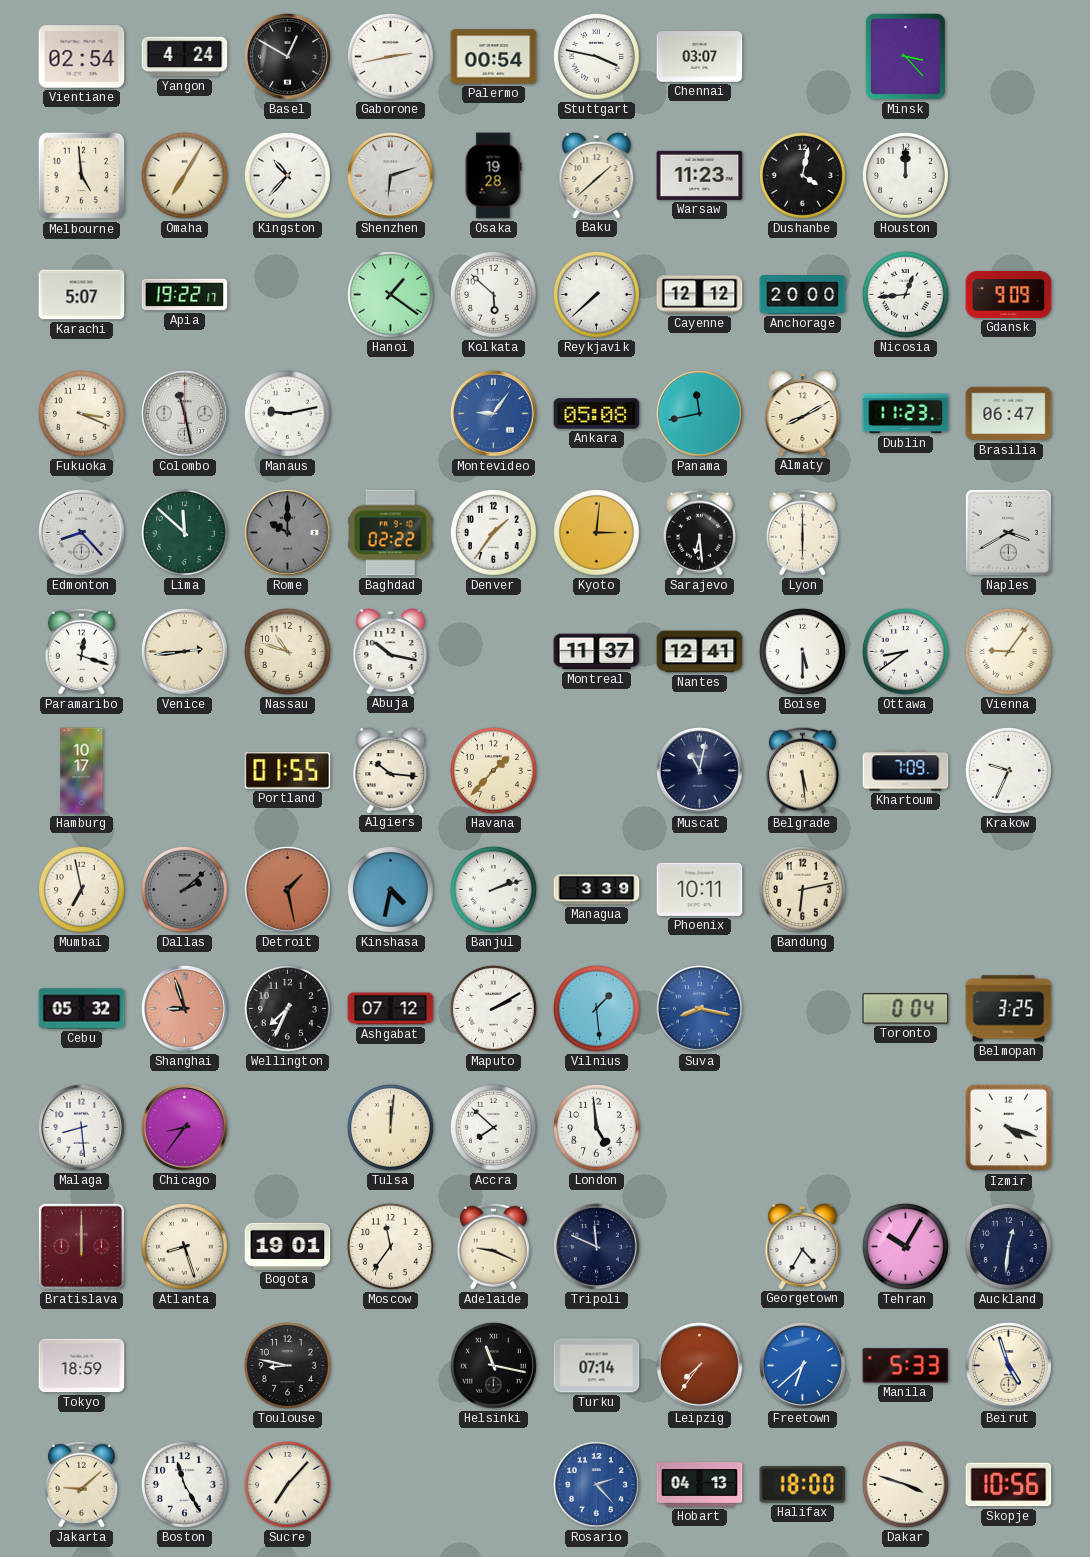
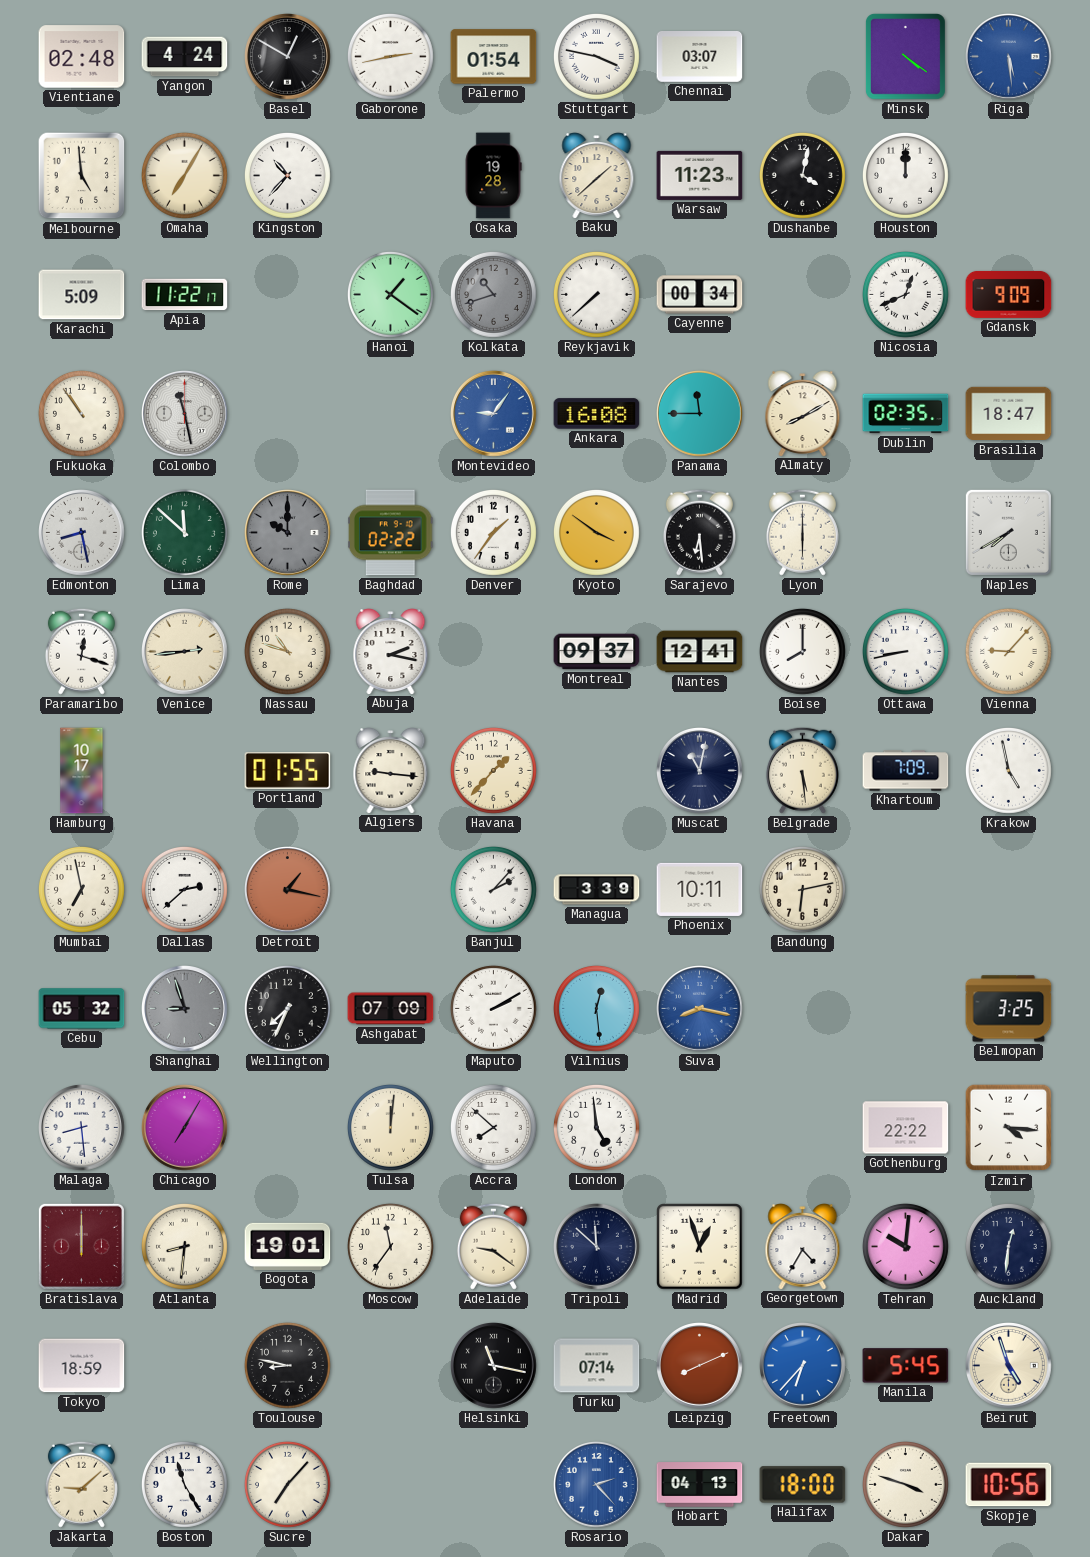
Vientiane: 02:54 -> 02:48 (82, 57)
Palermo: 00:54 -> 01:54 (494, 57)
Minsk: 3:23 -> 4:21 (905, 57)
Riga: none -> 5:29 (1009, 57)
Shenzhen: 6:12 -> none (391, 176)
Karachi: 5:07 -> 5:09 (82, 295)
Apia: 19:22 -> 11:22 (185, 295)
Kolkata: 5:52 -> 10:42 (493, 294)
Kolkata dial: white -> grey (493, 294)
Cayenne: 12:12 -> 00:34 (700, 295)
Anchorage: 20:00 -> none (803, 295)
Nicosia: 12:44 -> 12:41 (905, 294)
Fukuoka: 3:19 -> 10:54 (81, 413)
Manaus: 9:13 -> none (287, 413)
Ankara: 05:08 -> 16:08 (597, 414)
Panama: 11:43 -> 11:45 (700, 414)
Dublin: 11:23 -> 02:35 (906, 414)
Brasilia: 06:47 -> 18:47 (1009, 414)
Edmonton: 8:23 -> 8:28 (82, 533)
Kyoto: 3:01 -> 3:51 (596, 532)
Naples: 3:40 -> 7:40 (1008, 532)
Abuja: 10:17 -> 2:17 (391, 652)
Montreal: 11:37 -> 09:37 (597, 652)
Boise: 5:30 -> 8:00 (802, 651)
Ottawa: 8:39 -> 8:43 (905, 651)
Vienna: 9:06 -> 9:07 (1008, 651)
Algiers: 10:16 -> 9:16 (391, 771)
Krakow: 9:34 -> 4:58 (1008, 770)
Dallas: 2:08 -> 2:38 (184, 889)
Dallas dial: grey -> white (184, 889)
Detroit: 1:28 -> 1:17 (288, 890)
Kinshasa: 4:32 -> none (390, 889)
Banjul: 2:12 -> 2:07 (493, 889)
Shanghai dial: salmon -> grey (185, 1009)
Ashgabat: 07:12 -> 07:09 (391, 1009)
Vilnius: 1:29 -> 12:29 (596, 1008)
Toronto: 0:04 -> none (906, 1009)
Chicago: 8:36 -> 7:05 (185, 1128)
Gothenburg: none -> 22:22 (906, 1128)
Izmir: 4:18 -> 4:16 (1009, 1128)
Atlanta: 8:27 -> 8:31 (184, 1246)
Adelaide: 9:19 -> 9:21 (493, 1246)
Tripoli: 11:49 -> 11:52 (597, 1247)
Madrid: none -> 12:57 (700, 1247)
Tehran: 10:05 -> 10:01 (905, 1246)
Leipzig: 7:36 -> 8:11 (700, 1366)
Freetown: 6:38 -> 6:37 (803, 1366)
Manila: 5:33 -> 5:45 (906, 1366)
